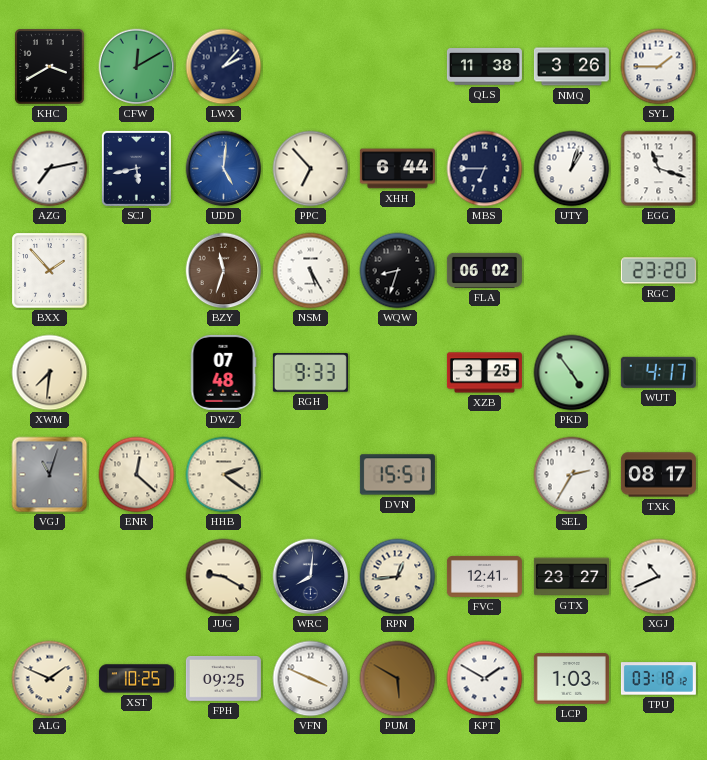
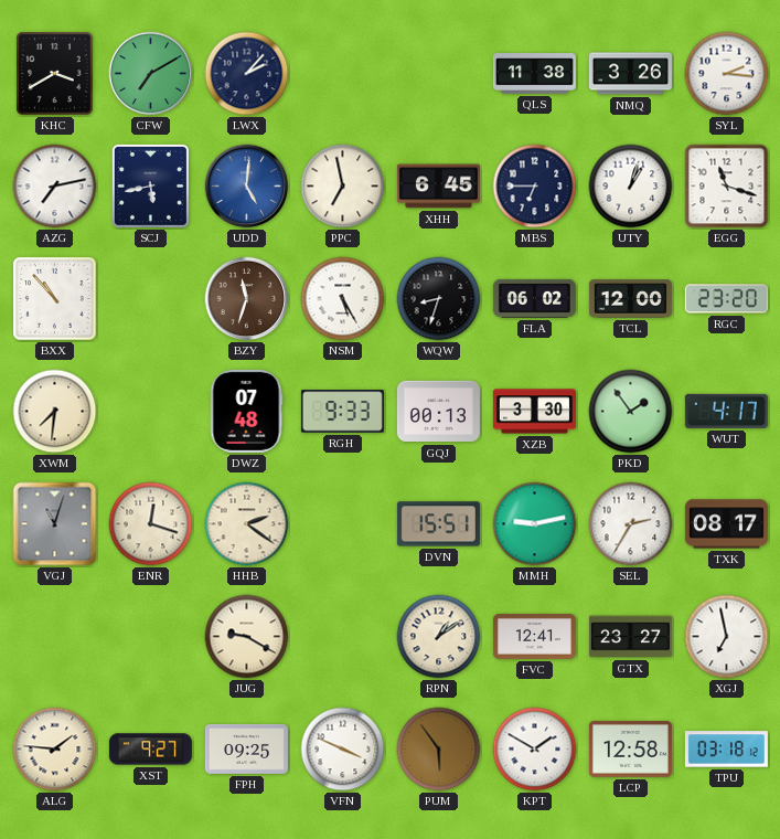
CFW: 12:10 -> 7:10 (151, 74)
SYL: 1:45 -> 2:16 (727, 74)
PPC: 6:53 -> 6:58 (343, 187)
XHH: 6:44 -> 6:45 (438, 187)
BXX: 1:53 -> 10:53 (55, 299)
TCL: none -> 12:00 (630, 299)
GQJ: none -> 00:13 (438, 412)
XZB: 3:25 -> 3:30 (534, 412)
PKD: 4:54 -> 1:54 (631, 412)
ENR: 12:22 -> 12:18 (151, 524)
MMH: none -> 9:13 (535, 524)
WRC: 8:01 -> none (311, 577)
RPN: 12:44 -> 1:09 (439, 637)
XGJ: 10:41 -> 6:58 (727, 637)
ALG: 1:49 -> 1:46 (55, 750)
XST: 10:25 -> 9:27 (150, 750)
PUM: 5:50 -> 5:54 (439, 750)
LCP: 1:03 -> 12:58 (630, 750)
